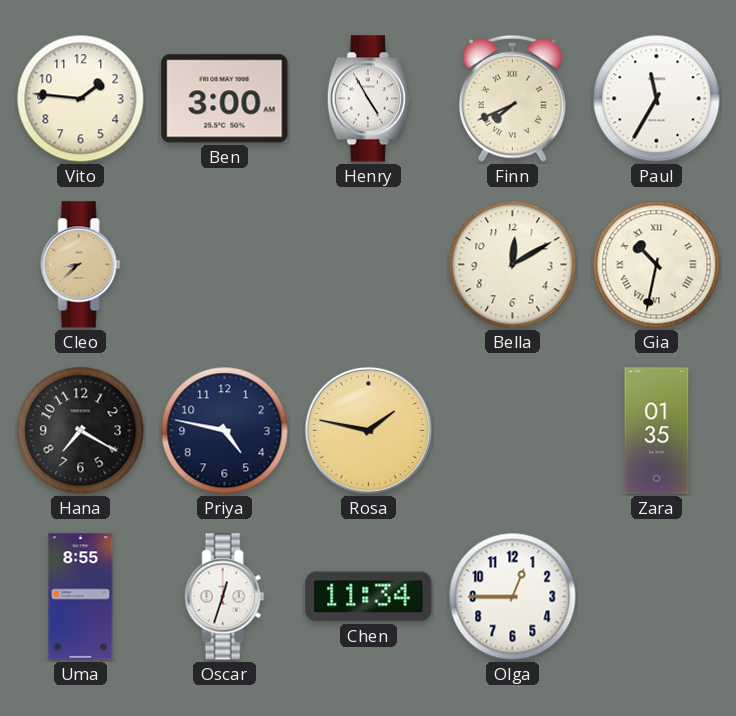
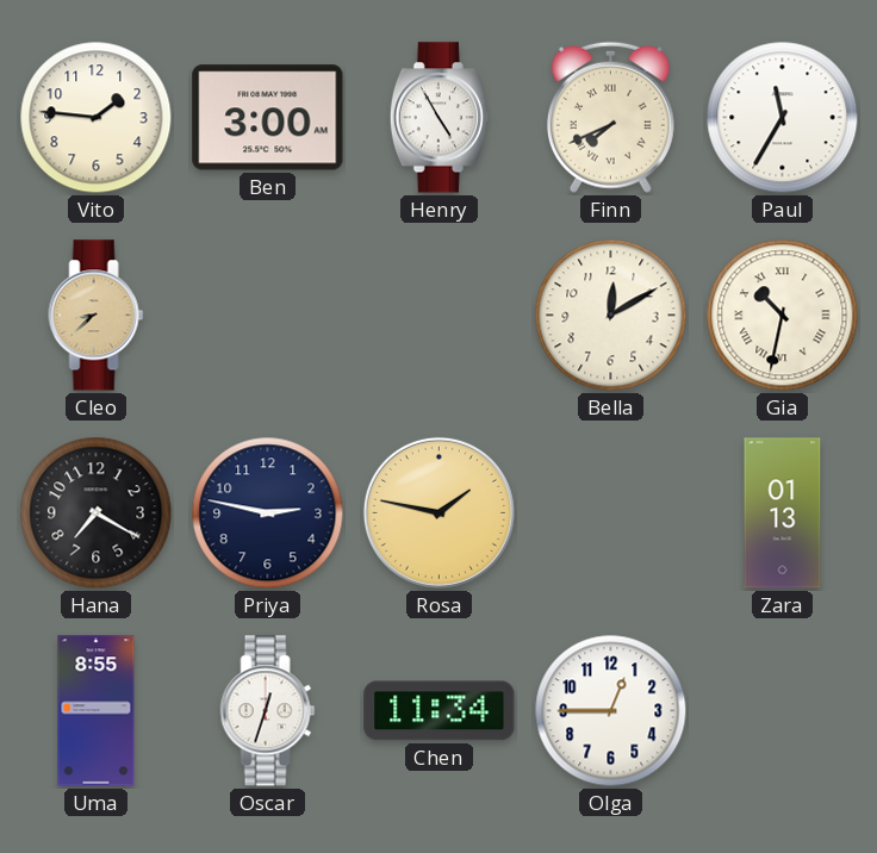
Priya: 4:47 -> 2:47 (268, 513)
Zara: 01:35 -> 01:13 (783, 513)
